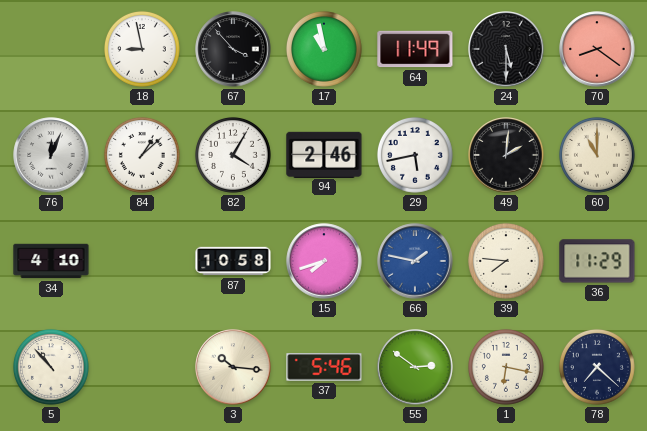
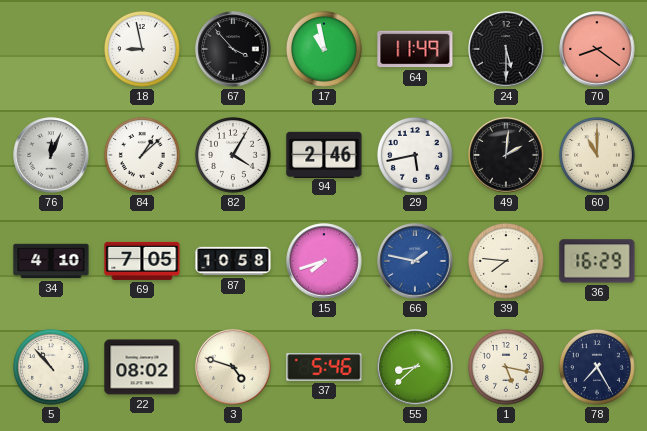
69: none -> 7:05 (142, 261)
36: 11:29 -> 16:29 (597, 261)
22: none -> 08:02 (142, 367)
3: 10:16 -> 4:48 (233, 367)
55: 2:51 -> 8:38 (415, 367)
1: 6:17 -> 5:17 (506, 367)
78: 7:22 -> 7:25 (597, 367)
